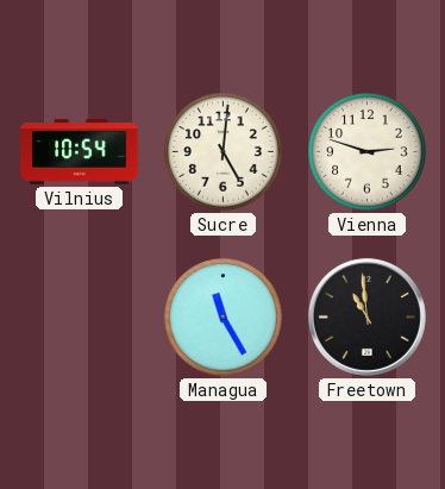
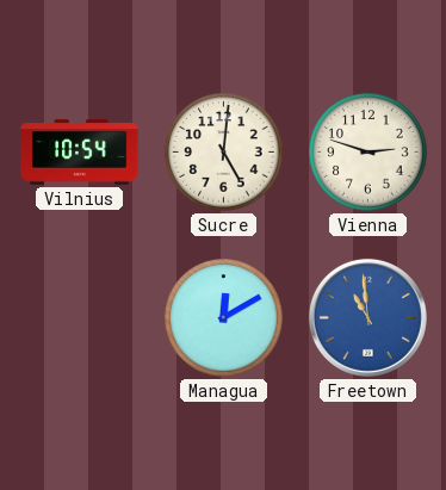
Managua: 11:25 -> 12:10 (224, 318)
Freetown dial: black -> blue (367, 317)
